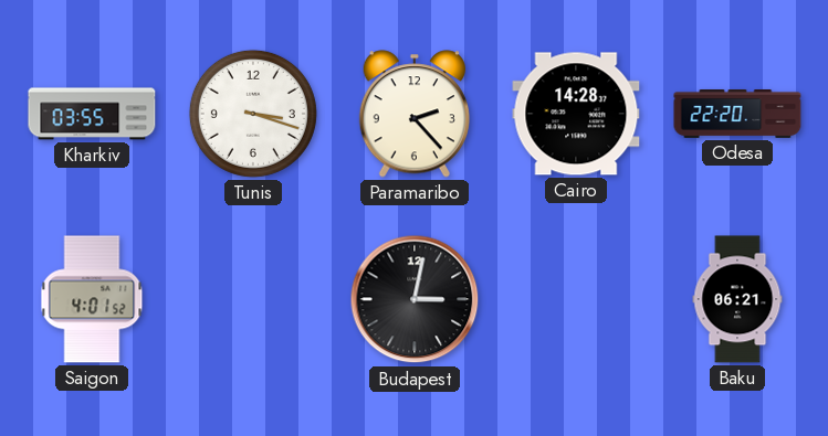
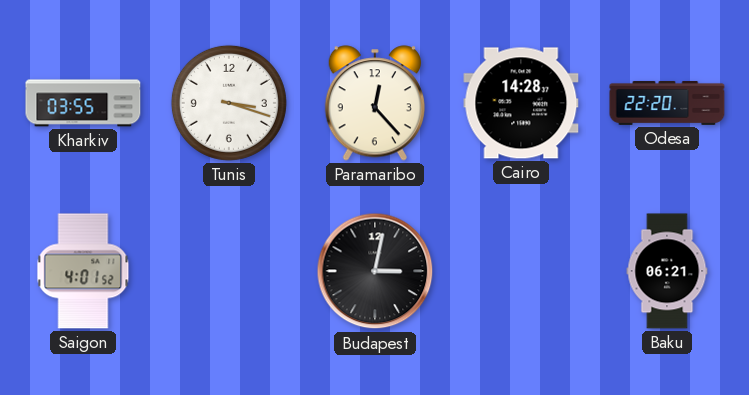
Paramaribo: 2:23 -> 12:23 (375, 103)
